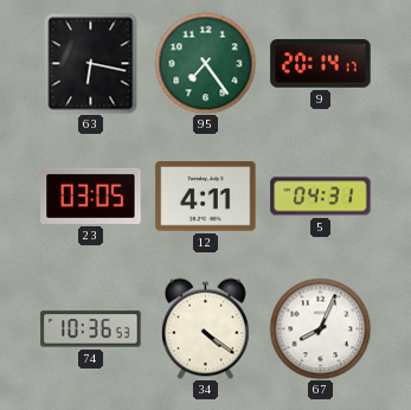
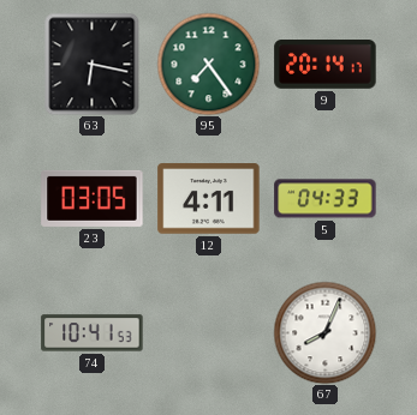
5: 04:31 -> 04:33 (326, 199)
74: 10:36 -> 10:41 (93, 333)
34: 4:21 -> none (206, 328)
